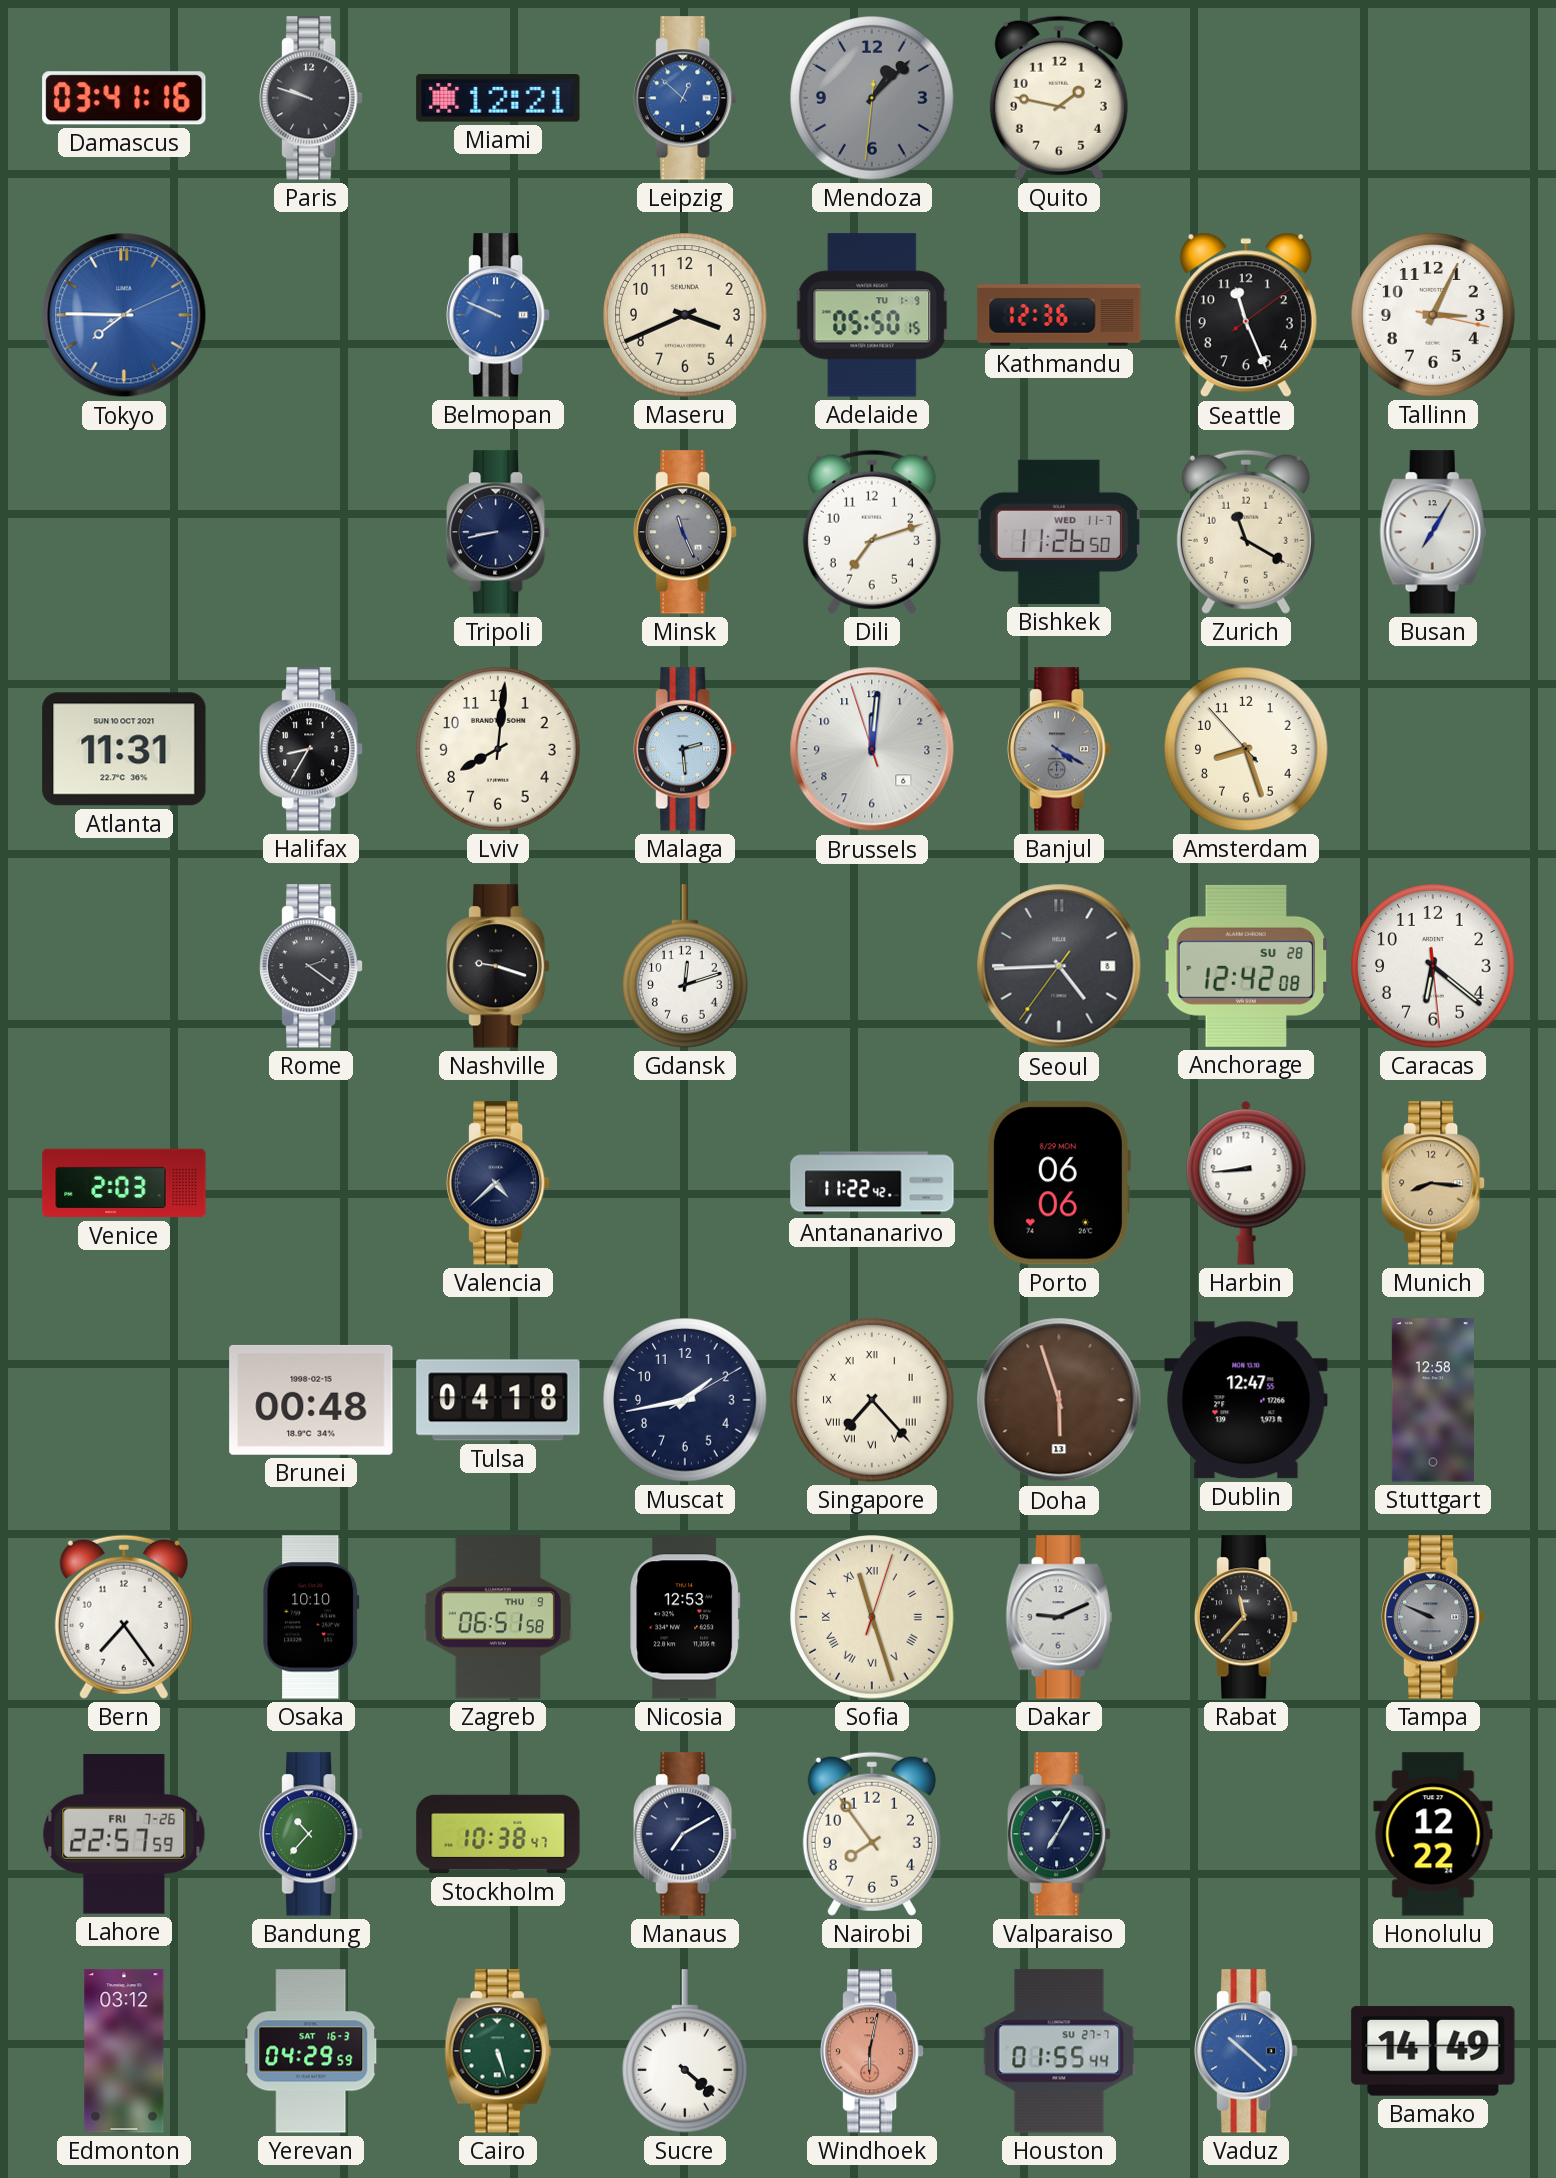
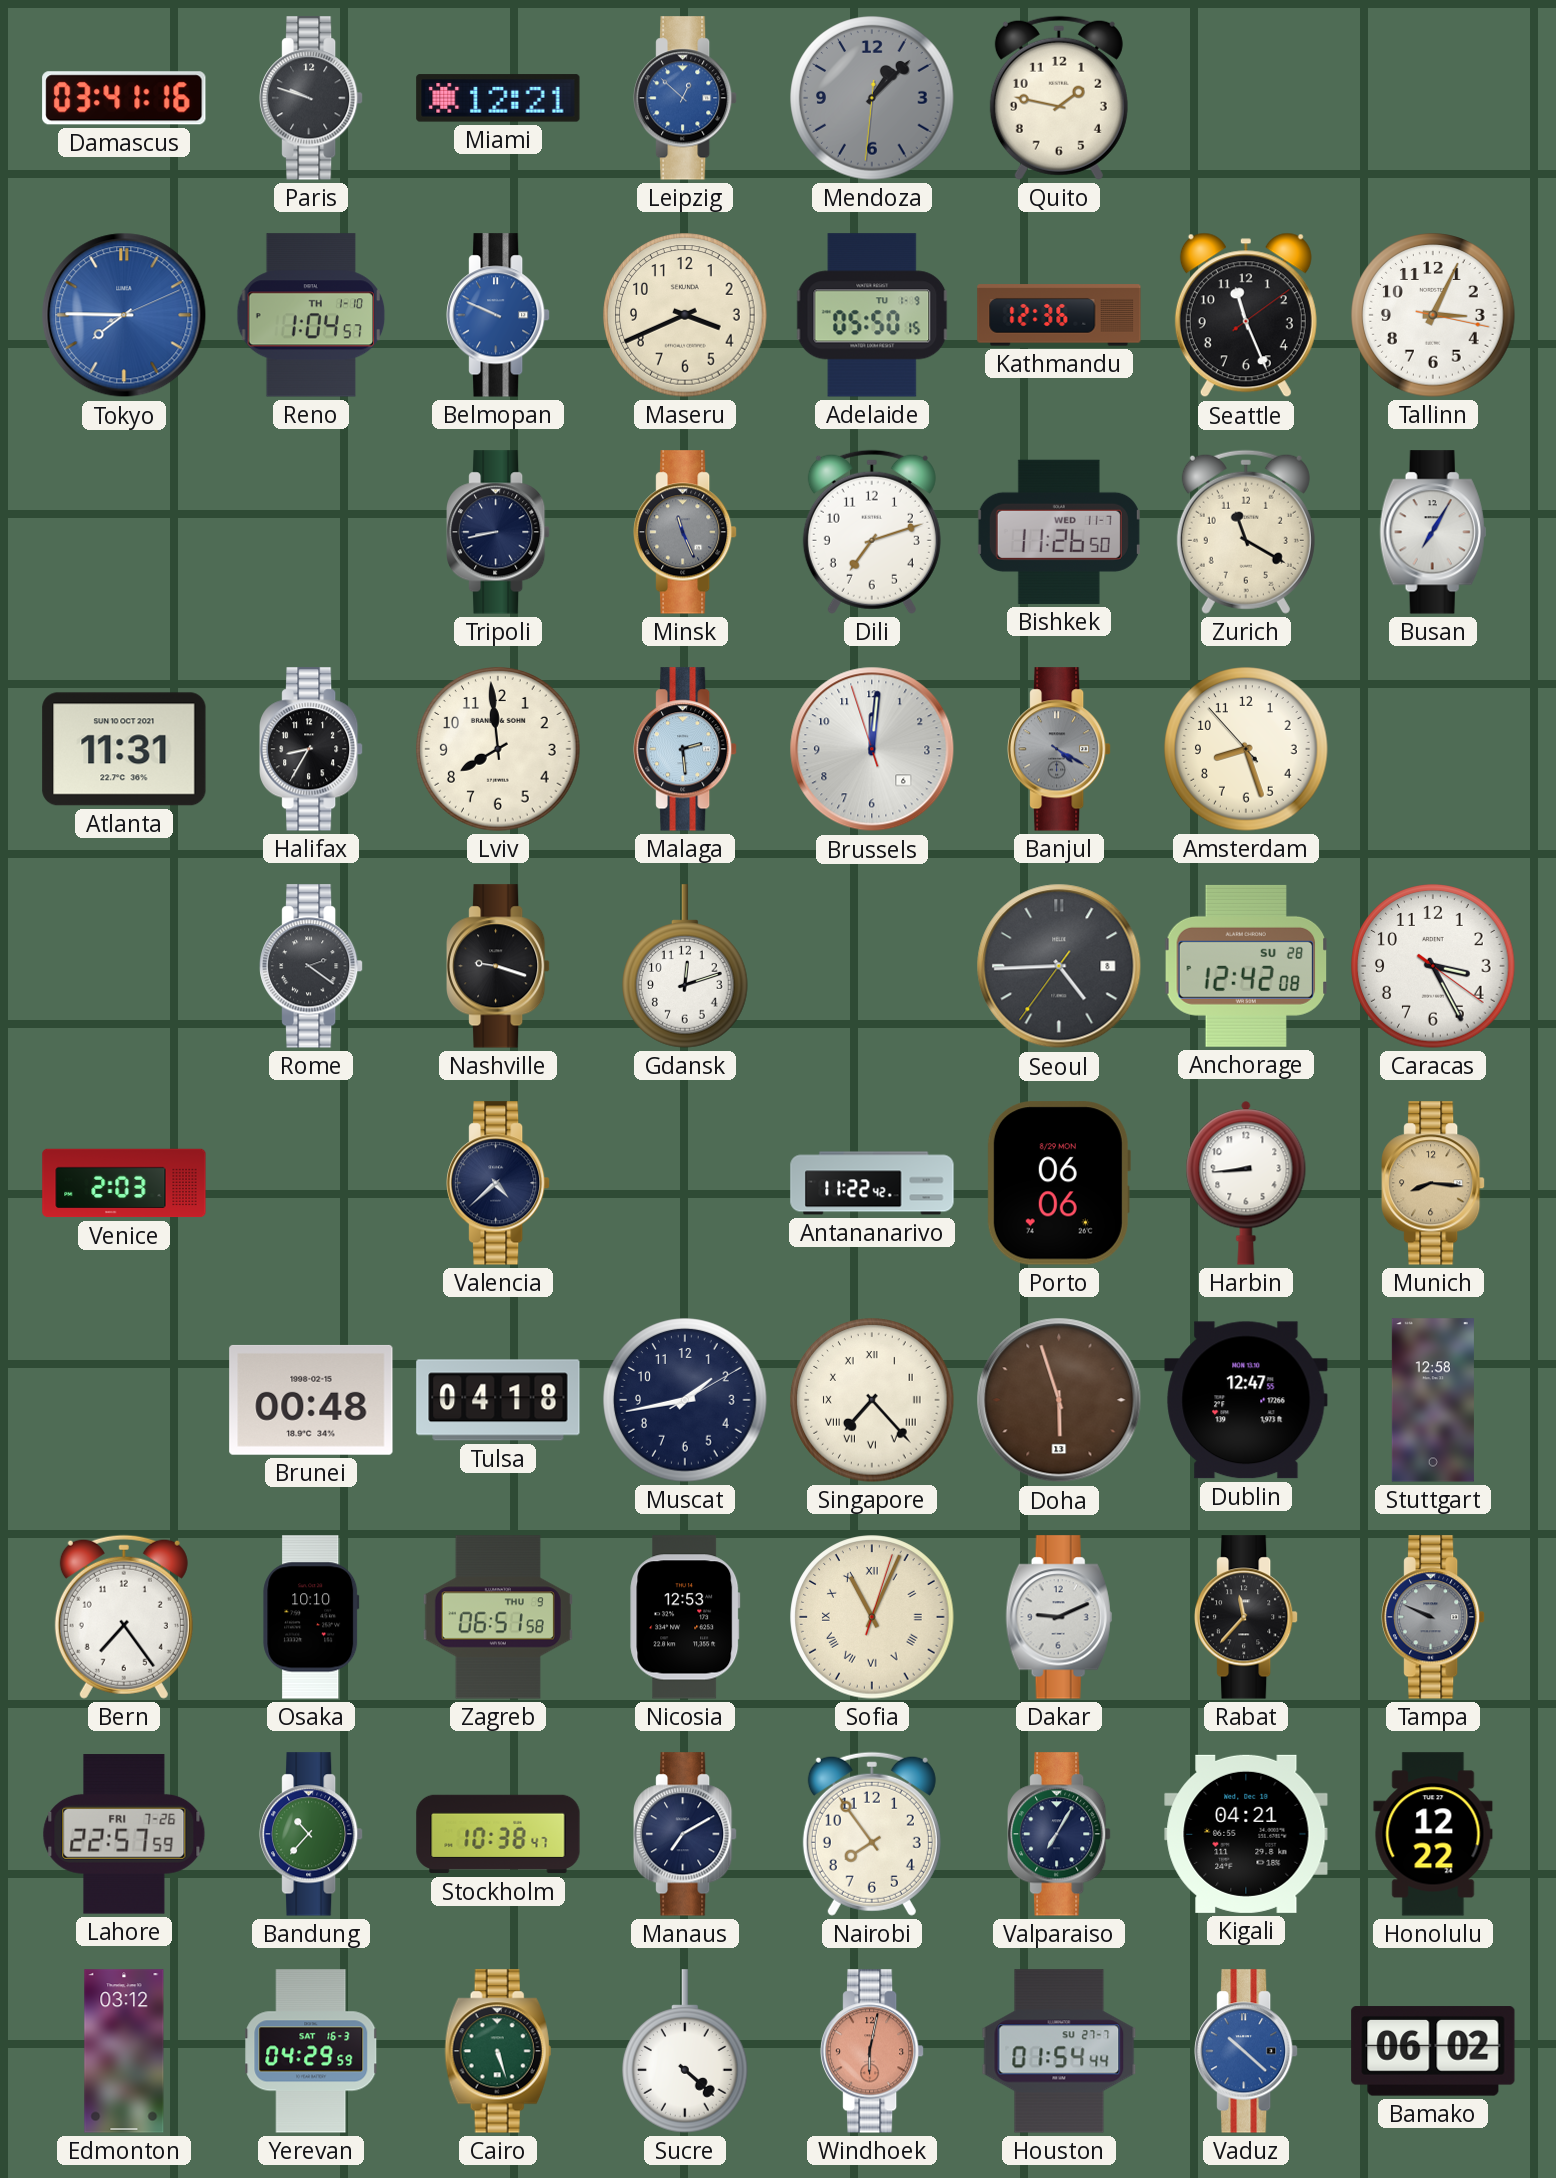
Reno: none -> 1:04 (311, 315)
Lviv: 8:01 -> 7:59 (498, 749)
Caracas: 6:21 -> 3:25 (1433, 966)
Sofia: 11:27 -> 11:04 (872, 1617)
Kigali: none -> 04:21 (1246, 1834)
Houston: 01:55 -> 01:54 (1059, 2051)
Bamako: 14:49 -> 06:02 (1433, 2051)
